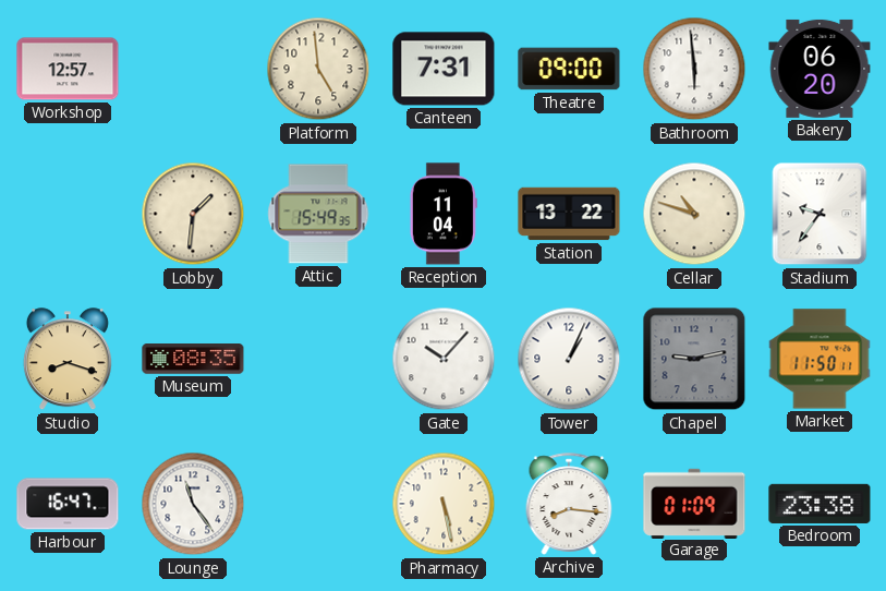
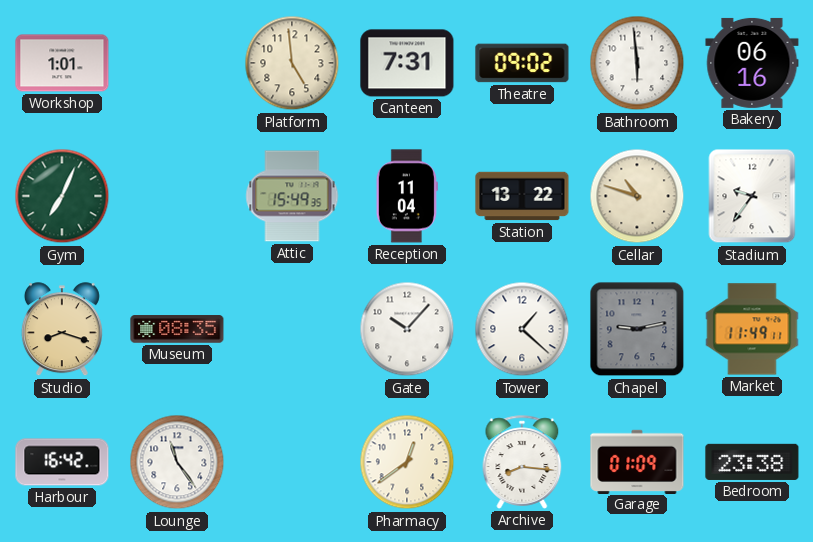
Workshop: 12:57 -> 1:01 (62, 63)
Theatre: 09:00 -> 09:02 (522, 63)
Bakery: 06:20 -> 06:16 (752, 63)
Gym: none -> 7:04 (62, 196)
Lobby: 1:31 -> none (193, 214)
Tower: 1:04 -> 1:22 (522, 329)
Market: 11:50 -> 11:49 (752, 329)
Harbour: 16:47 -> 16:42 (62, 462)
Pharmacy: 5:28 -> 12:39 (407, 462)
